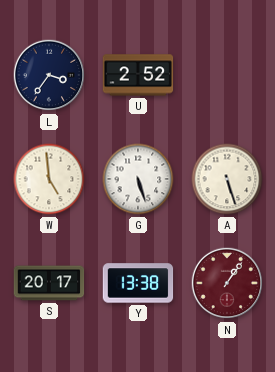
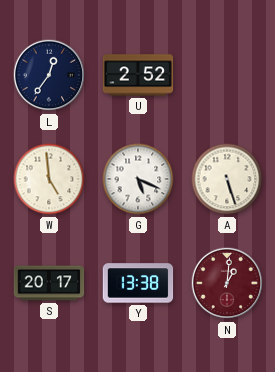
L: 3:36 -> 12:36 (49, 75)
G: 5:27 -> 5:19 (138, 179)
N: 1:06 -> 1:01 (227, 283)
